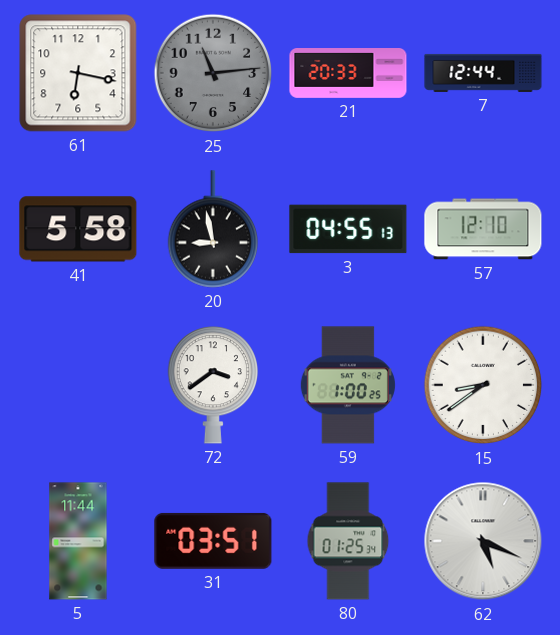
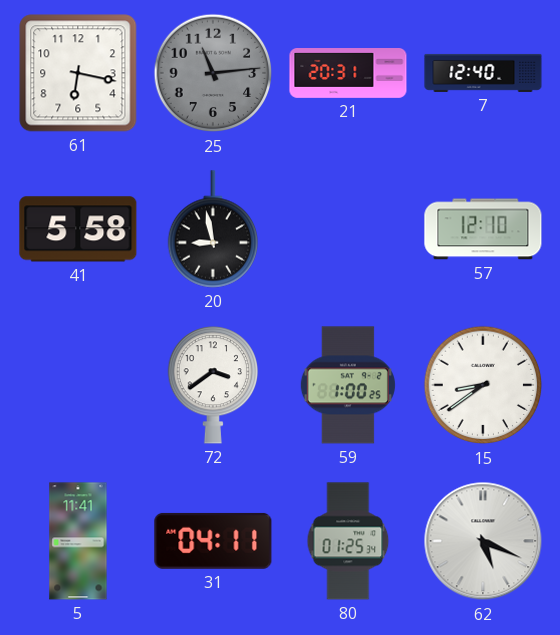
21: 20:33 -> 20:31 (348, 74)
7: 12:44 -> 12:40 (483, 73)
3: 04:55 -> none (348, 229)
5: 11:44 -> 11:41 (78, 541)
31: 03:51 -> 04:11 (213, 541)
